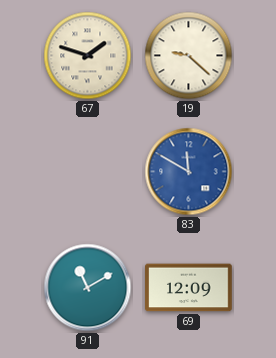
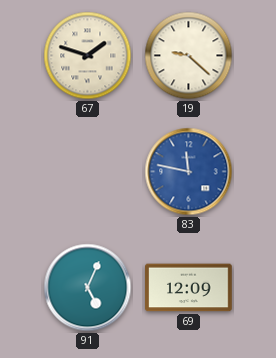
83: 11:50 -> 11:47 (189, 172)
91: 11:10 -> 5:04 (88, 288)
